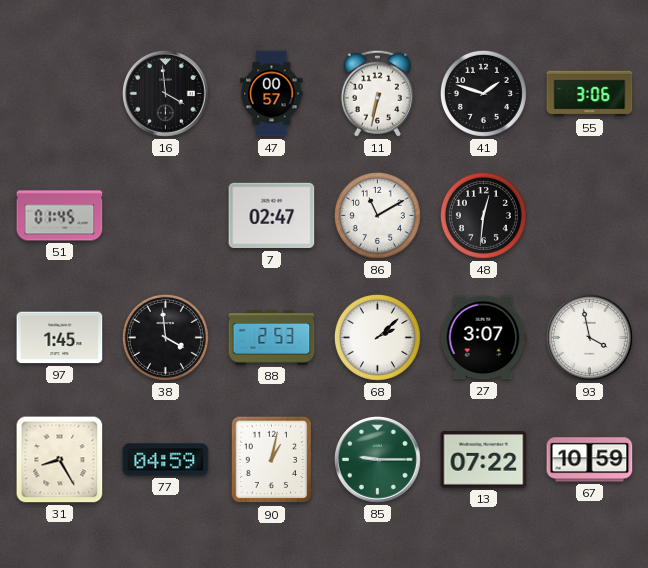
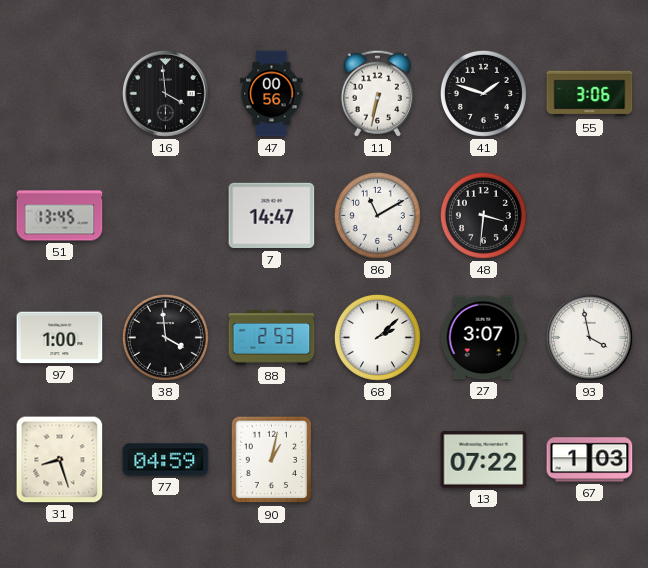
47: 00:57 -> 00:56 (272, 94)
51: 01:45 -> 13:45 (60, 216)
7: 02:47 -> 14:47 (272, 216)
48: 12:31 -> 3:31 (483, 215)
97: 1:45 -> 1:00 (60, 338)
31: 8:25 -> 8:27 (60, 460)
85: 9:15 -> none (377, 459)
67: 10:59 -> 1:03 (590, 460)
